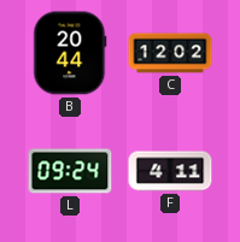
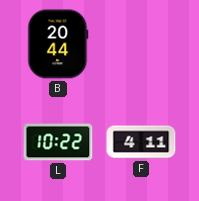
C: 12:02 -> none (170, 53)
L: 09:24 -> 10:22 (58, 142)
